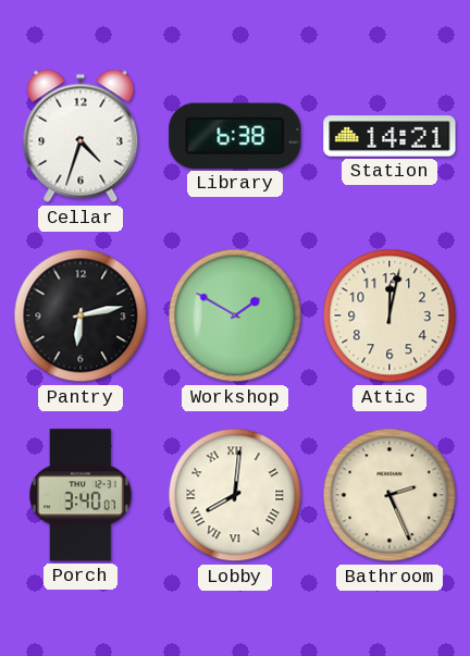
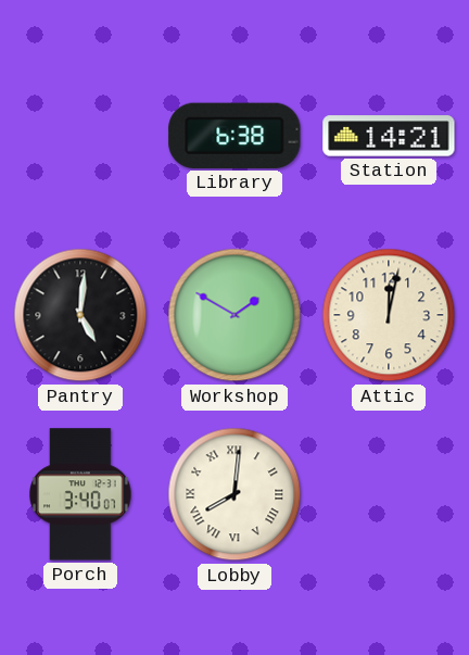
Cellar: 4:33 -> none (81, 136)
Pantry: 6:13 -> 5:01 (80, 315)
Bathroom: 2:26 -> none (389, 495)
